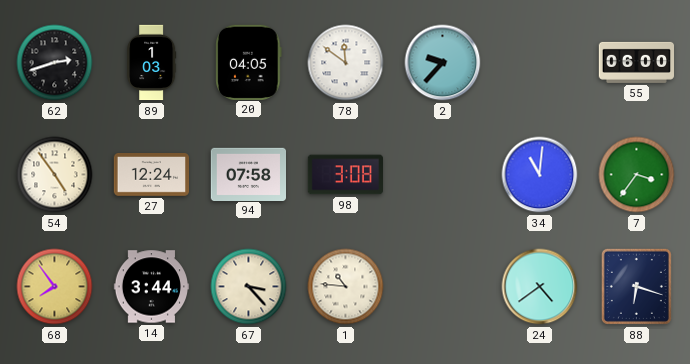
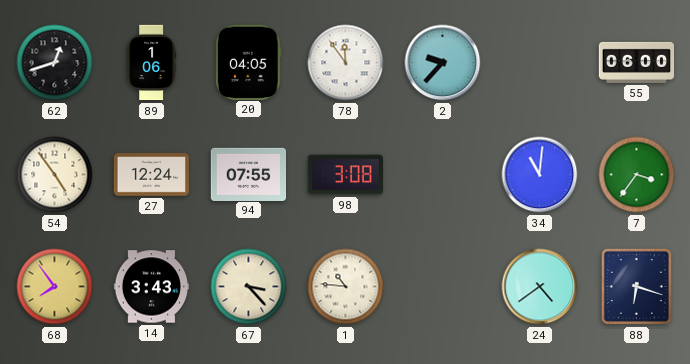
62: 2:42 -> 12:42 (55, 63)
89: 1:03 -> 1:06 (152, 63)
78: 11:51 -> 11:54 (346, 63)
94: 07:58 -> 07:55 (248, 174)
14: 3:44 -> 3:43 (152, 287)
